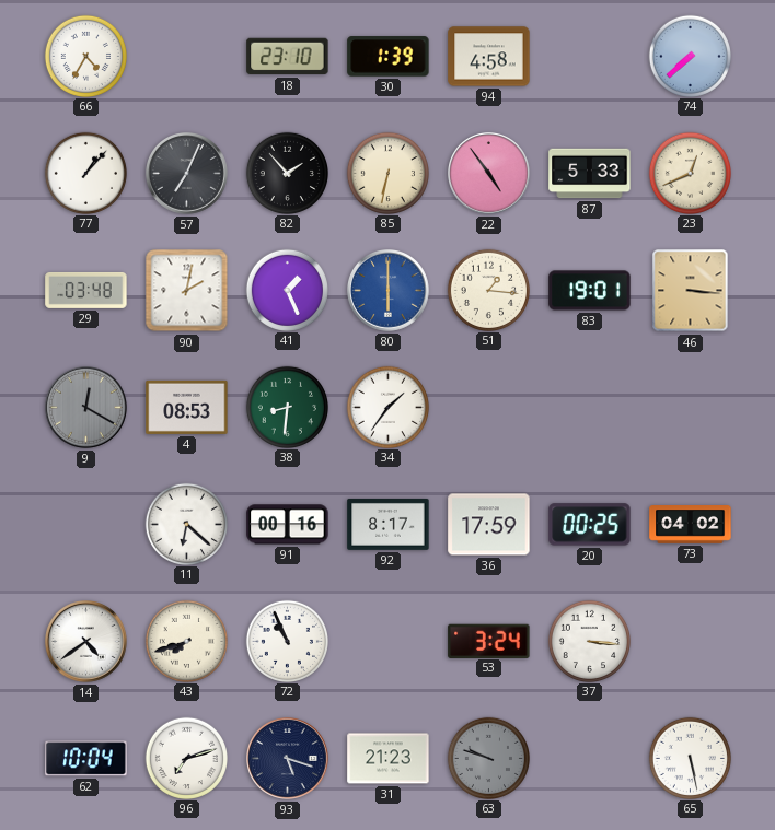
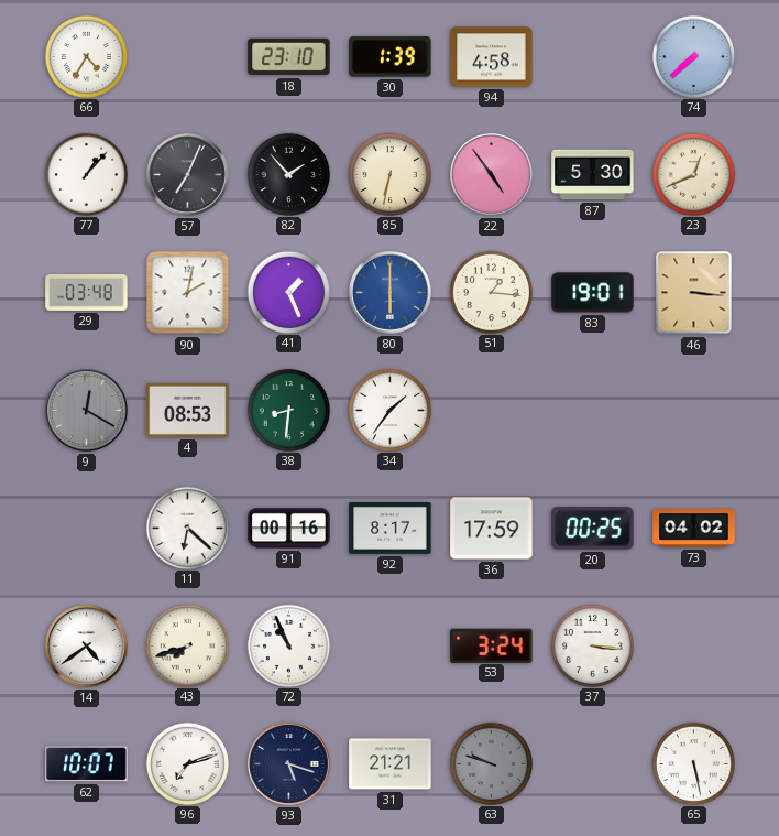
87: 5:33 -> 5:30 (593, 175)
62: 10:04 -> 10:07 (87, 764)
31: 21:23 -> 21:21 (391, 764)
